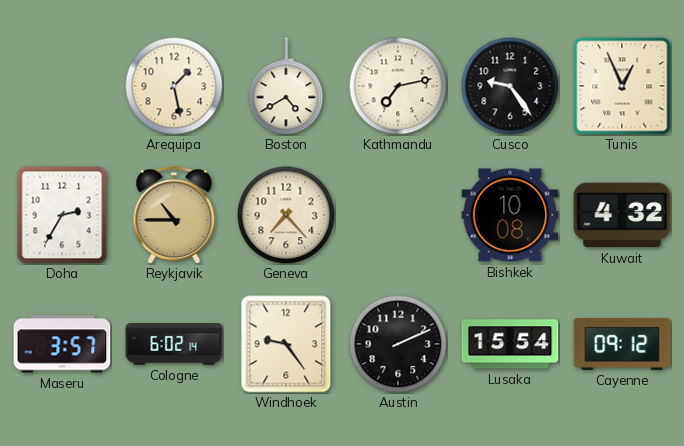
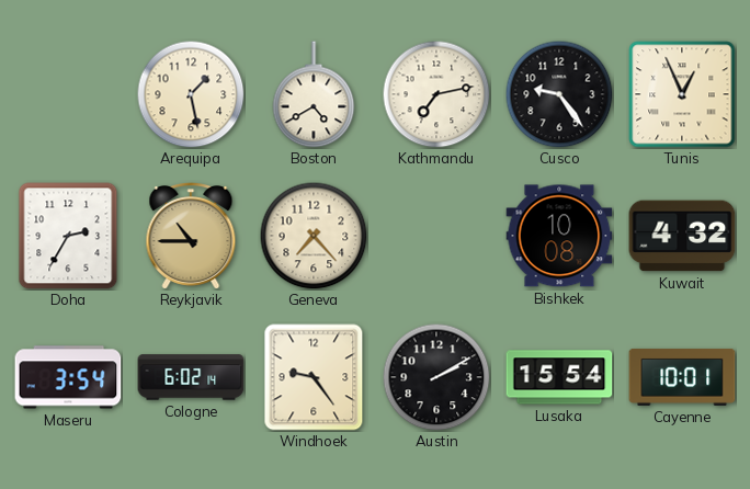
Maseru: 3:57 -> 3:54 (68, 377)
Austin: 2:11 -> 2:10 (436, 377)
Cayenne: 09:12 -> 10:01 (682, 377)
